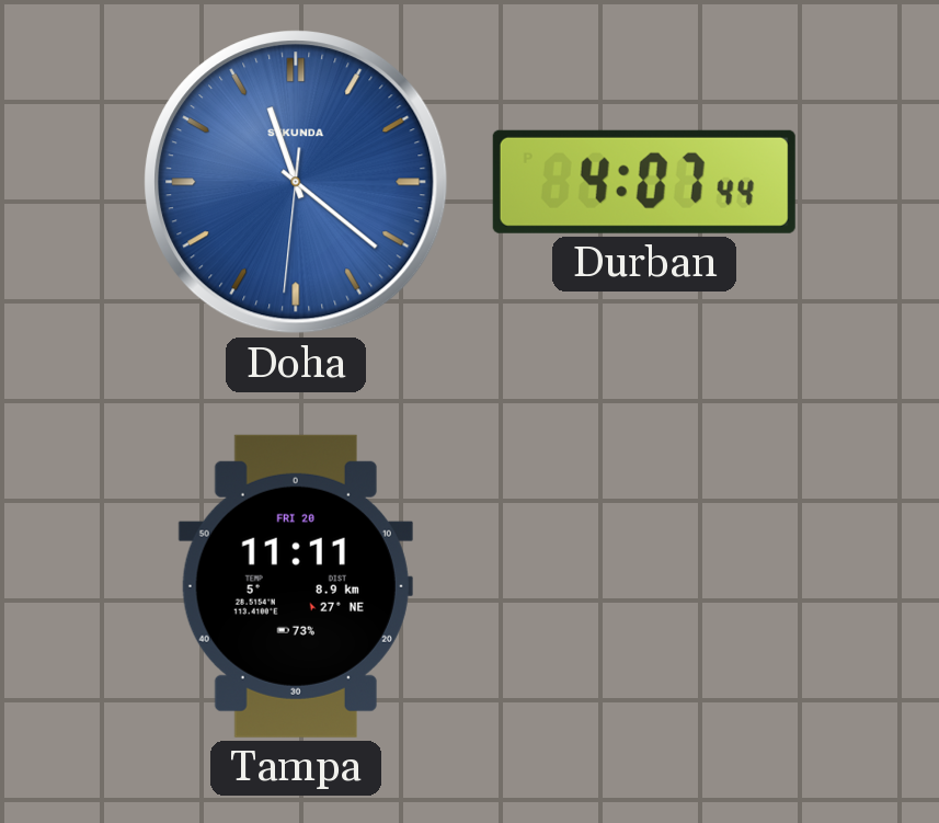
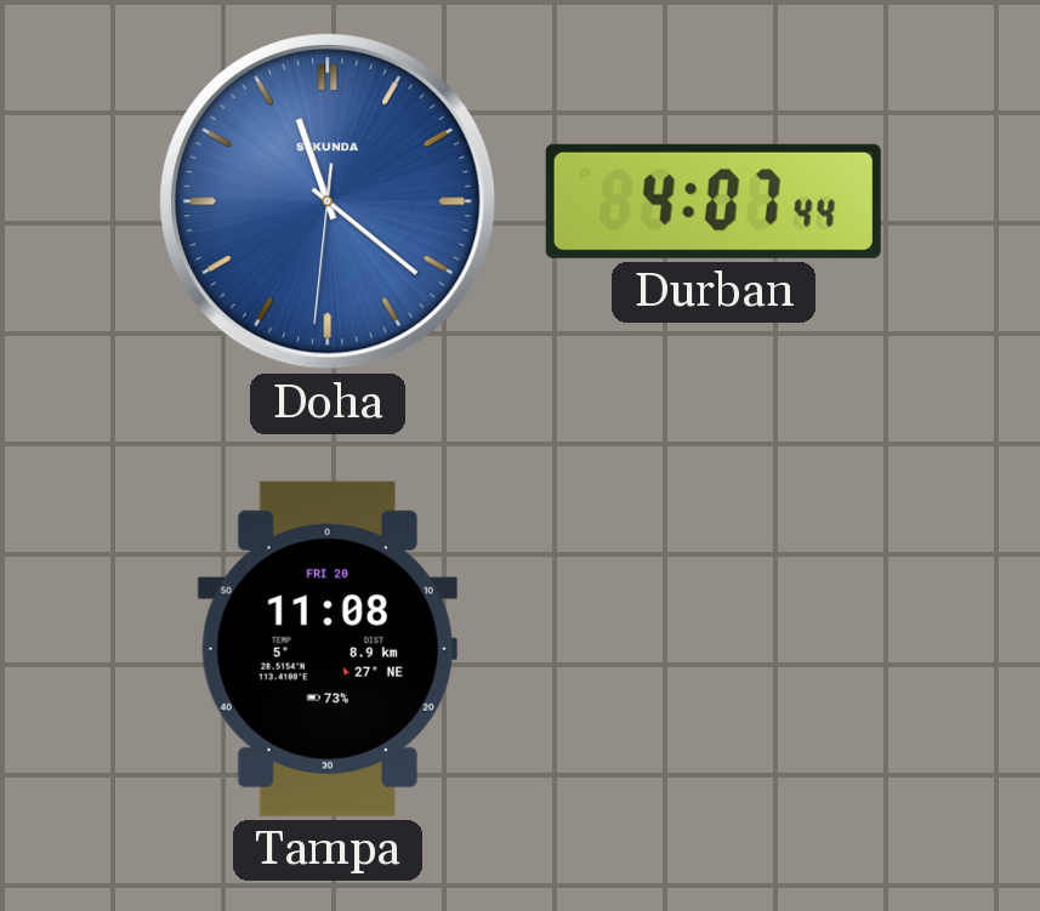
Tampa: 11:11 -> 11:08 (328, 649)
